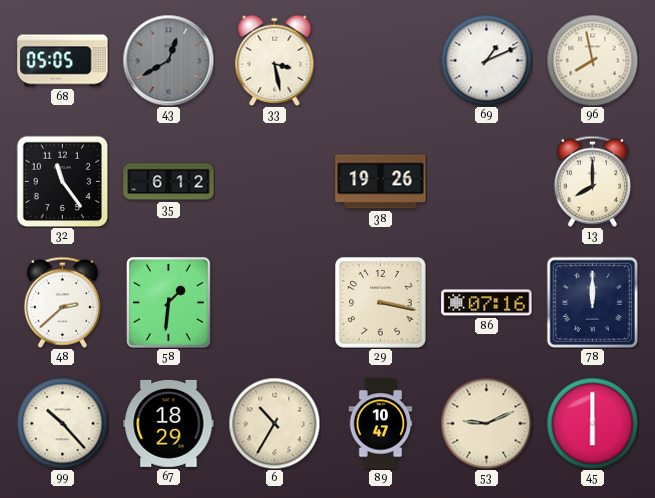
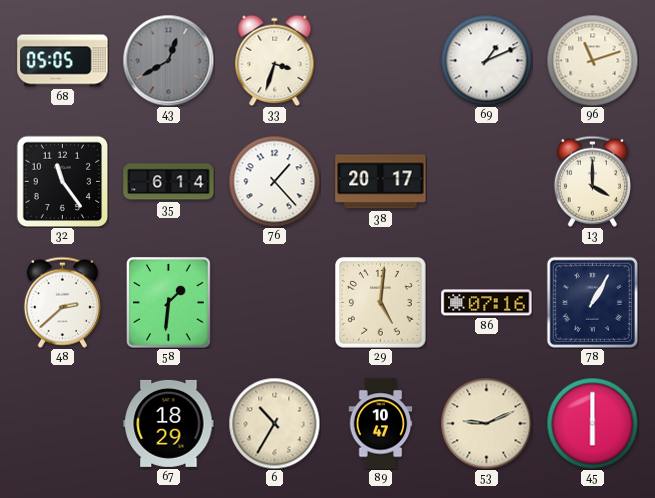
33: 3:28 -> 3:33 (275, 60)
96: 7:58 -> 11:12 (592, 60)
35: 6:12 -> 6:14 (169, 182)
76: none -> 1:23 (274, 181)
38: 19:26 -> 20:17 (381, 182)
13: 8:00 -> 4:00 (592, 181)
29: 3:17 -> 5:01 (381, 303)
78: 12:00 -> 1:05 (592, 302)
99: 10:23 -> none (62, 423)
